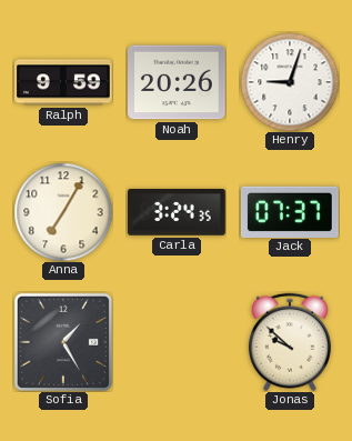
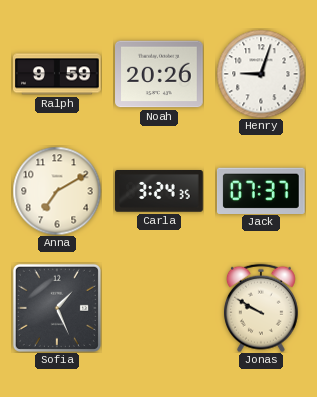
Anna: 7:05 -> 7:10 (57, 191)
Sofia: 1:25 -> 1:26 (57, 308)
Jonas: 9:52 -> 9:50 (261, 308)
